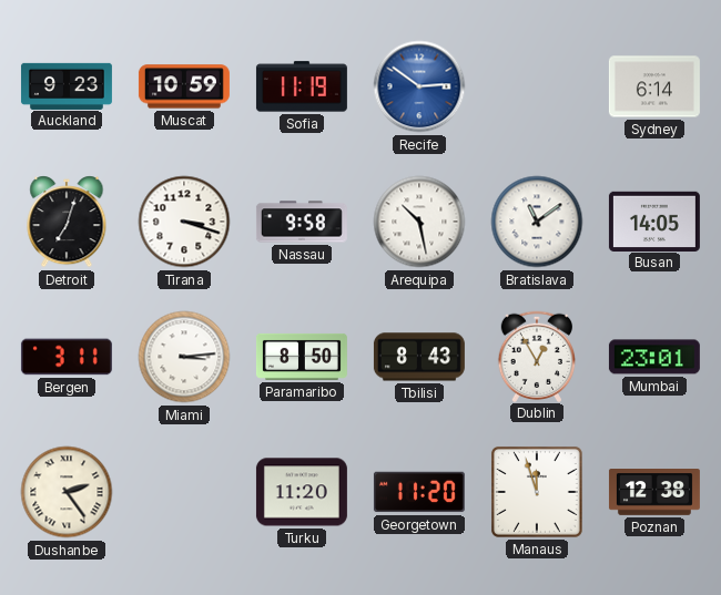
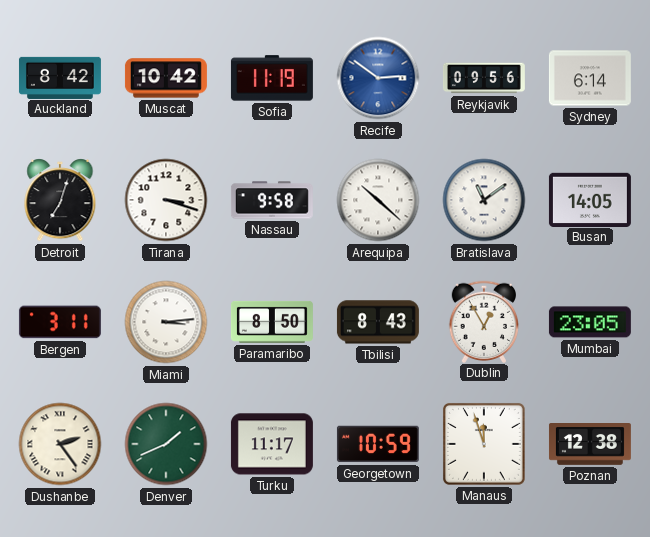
Auckland: 9:23 -> 8:42 (60, 77)
Muscat: 10:59 -> 10:42 (166, 78)
Reykjavik: none -> 09:56 (484, 78)
Arequipa: 10:28 -> 10:22 (378, 200)
Mumbai: 23:01 -> 23:05 (590, 322)
Denver: none -> 1:41 (166, 444)
Turku: 11:20 -> 11:17 (272, 444)
Georgetown: 11:20 -> 10:59 (378, 444)
